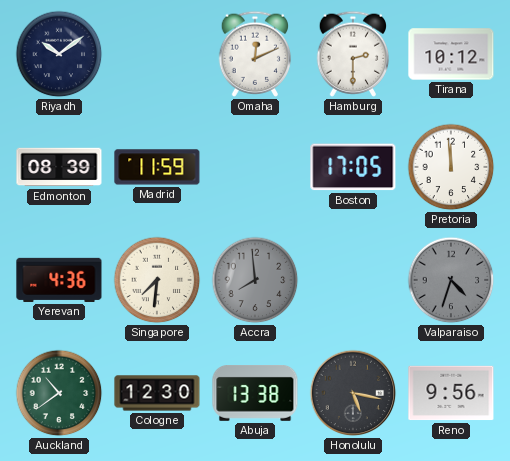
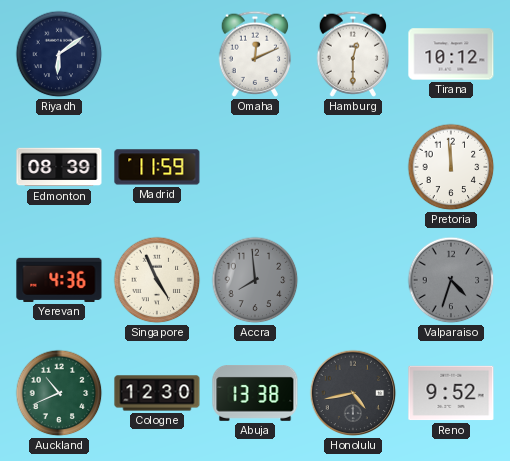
Riyadh: 10:09 -> 6:09 (59, 54)
Hamburg: 2:30 -> 12:30 (353, 54)
Boston: 17:05 -> none (353, 167)
Singapore: 7:31 -> 4:56 (157, 280)
Auckland: 10:39 -> 10:41 (59, 393)
Honolulu: 5:17 -> 4:43 (353, 393)
Reno: 9:56 -> 9:52 (451, 393)
